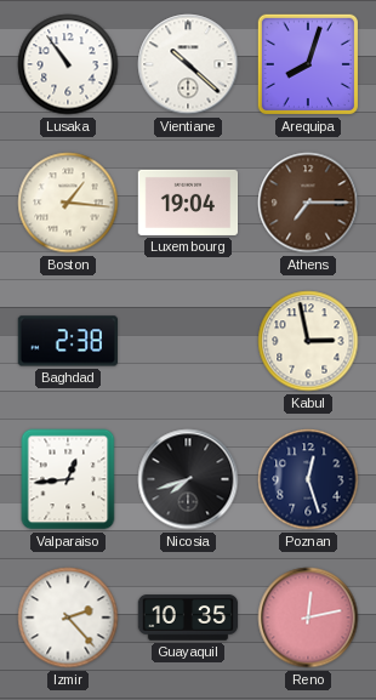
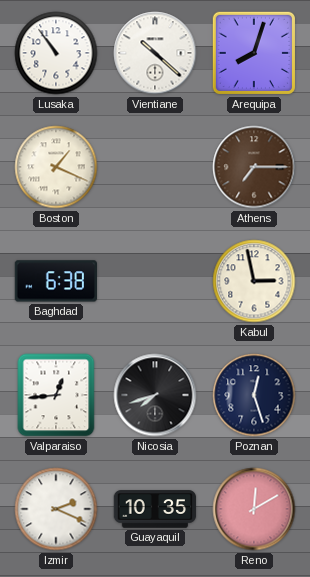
Boston: 1:16 -> 1:19 (56, 167)
Luxembourg: 19:04 -> none (188, 203)
Baghdad: 2:38 -> 6:38 (56, 281)
Izmir: 2:23 -> 2:19 (56, 509)
Reno: 12:13 -> 12:10 (254, 509)
